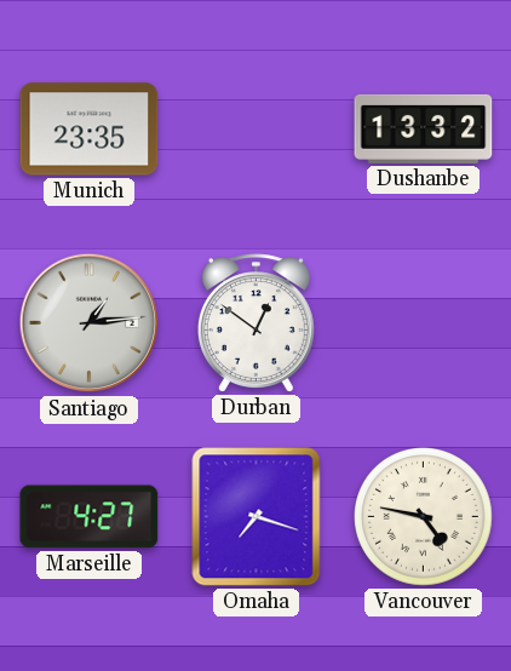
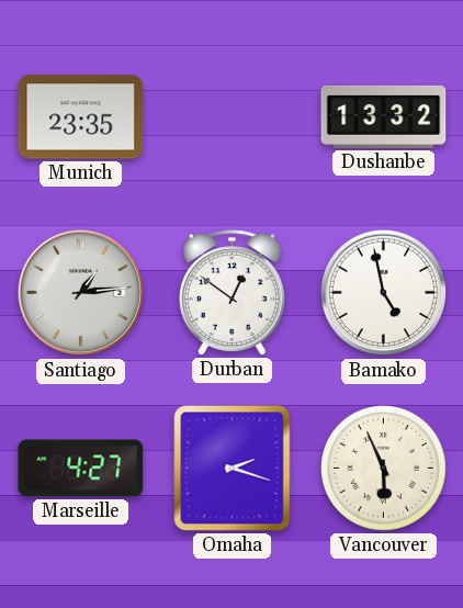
Bamako: none -> 4:58 (384, 293)
Omaha: 7:18 -> 2:18 (233, 469)
Vancouver: 4:47 -> 5:56 (384, 469)
